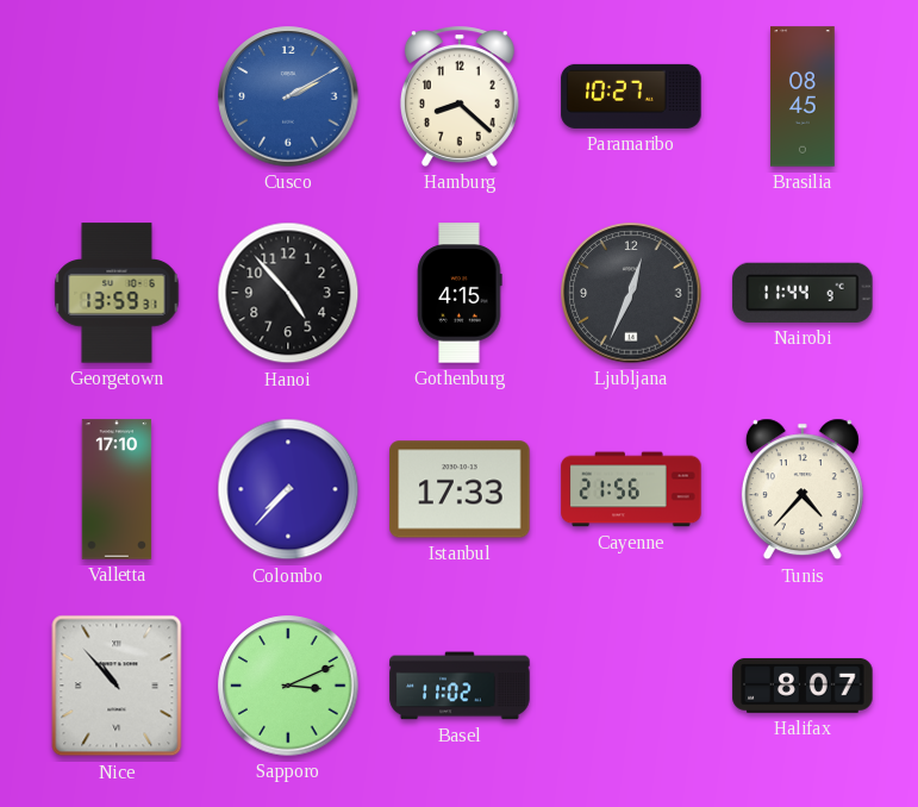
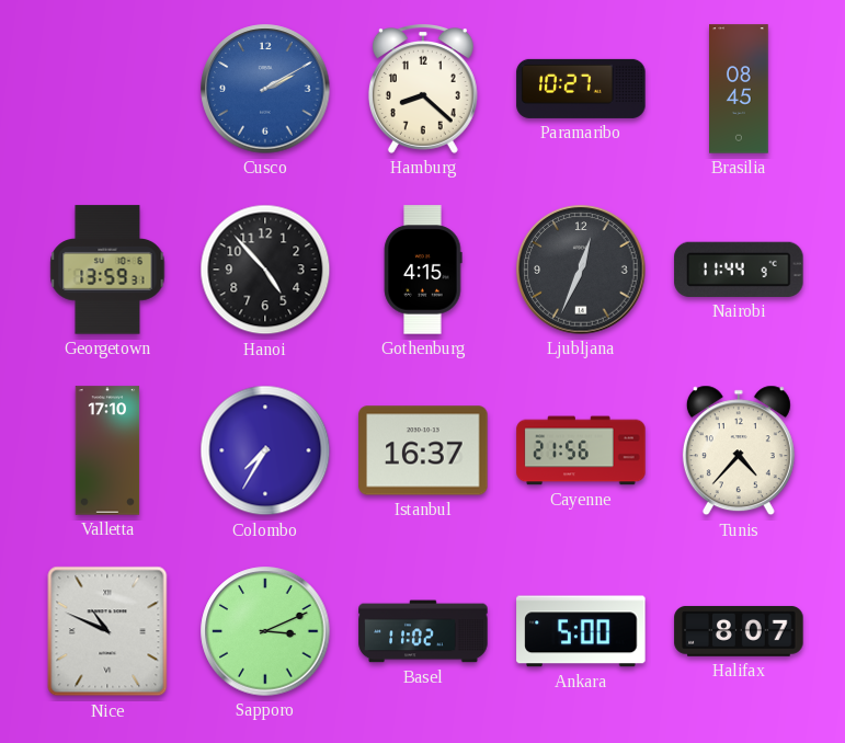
Colombo: 7:37 -> 7:35 (265, 450)
Istanbul: 17:33 -> 16:37 (423, 450)
Nice: 10:53 -> 10:49 (107, 631)
Ankara: none -> 5:00 (581, 631)
